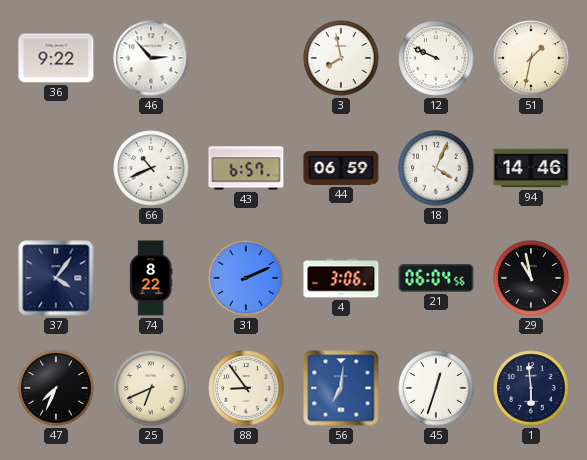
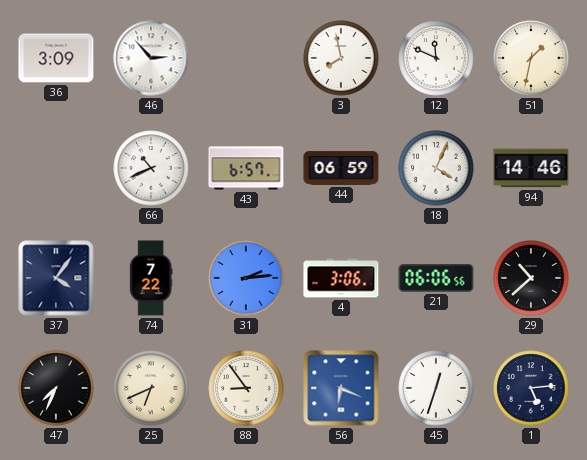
36: 9:22 -> 3:09 (56, 58)
12: 9:49 -> 11:49 (436, 58)
74: 8:22 -> 7:22 (151, 278)
31: 2:11 -> 2:14 (246, 278)
21: 06:04 -> 06:06 (436, 278)
29: 10:58 -> 10:38 (531, 278)
56: 7:01 -> 6:19 (341, 388)
1: 5:59 -> 5:14 (531, 388)
